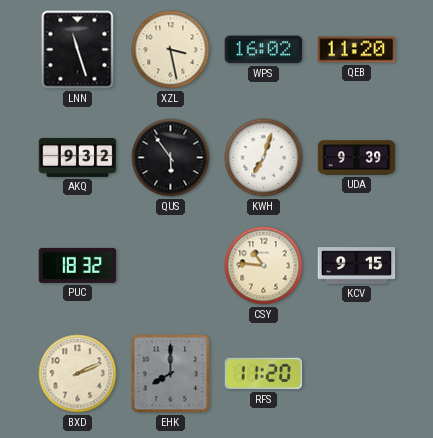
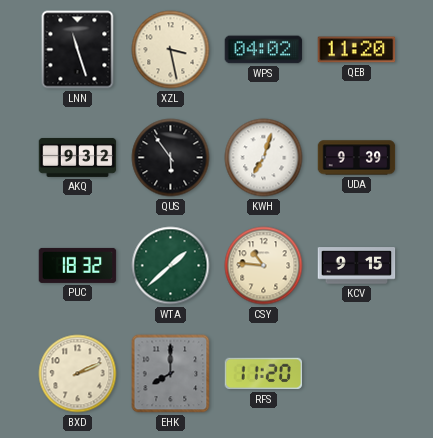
WPS: 16:02 -> 04:02 (264, 50)
WTA: none -> 1:38 (171, 266)
